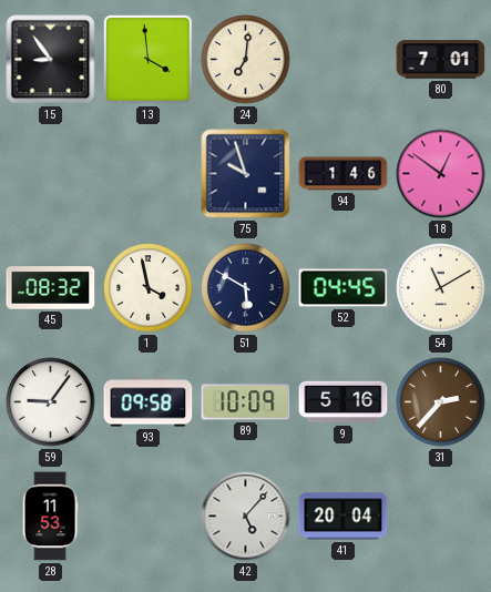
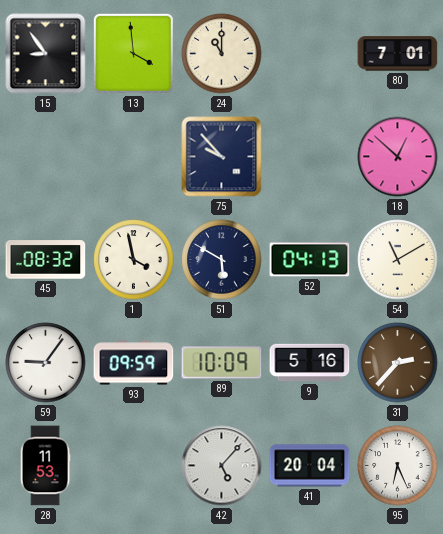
24: 7:01 -> 11:00 (222, 54)
75: 9:57 -> 9:53 (222, 157)
94: 1:46 -> none (344, 174)
18: 12:51 -> 12:52 (398, 157)
52: 04:45 -> 04:13 (310, 260)
93: 09:58 -> 09:59 (134, 363)
95: none -> 6:26 (398, 466)
